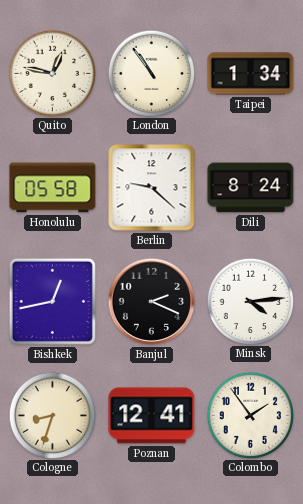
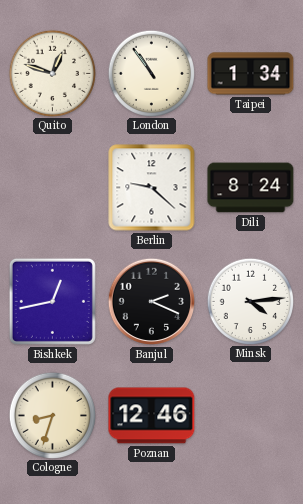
Quito: 12:47 -> 12:48 (52, 73)
Honolulu: 05:58 -> none (53, 188)
Poznan: 12:41 -> 12:46 (152, 416)
Colombo: 1:54 -> none (250, 415)
